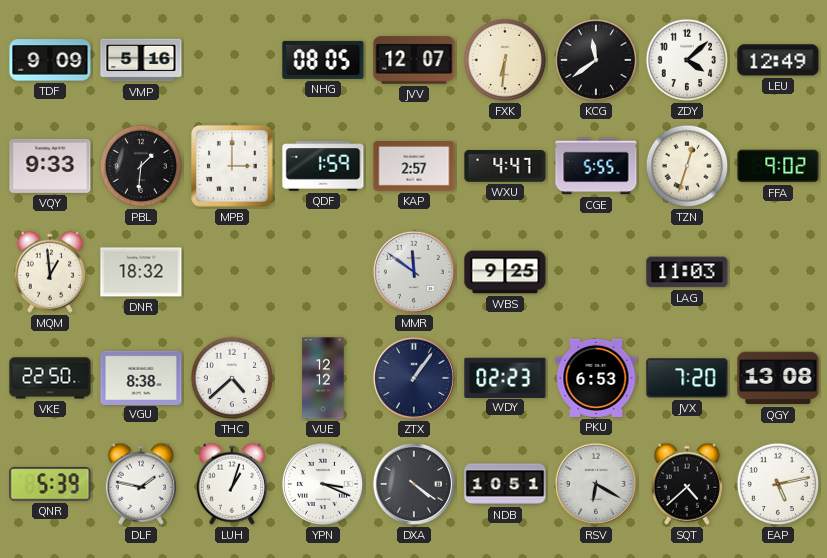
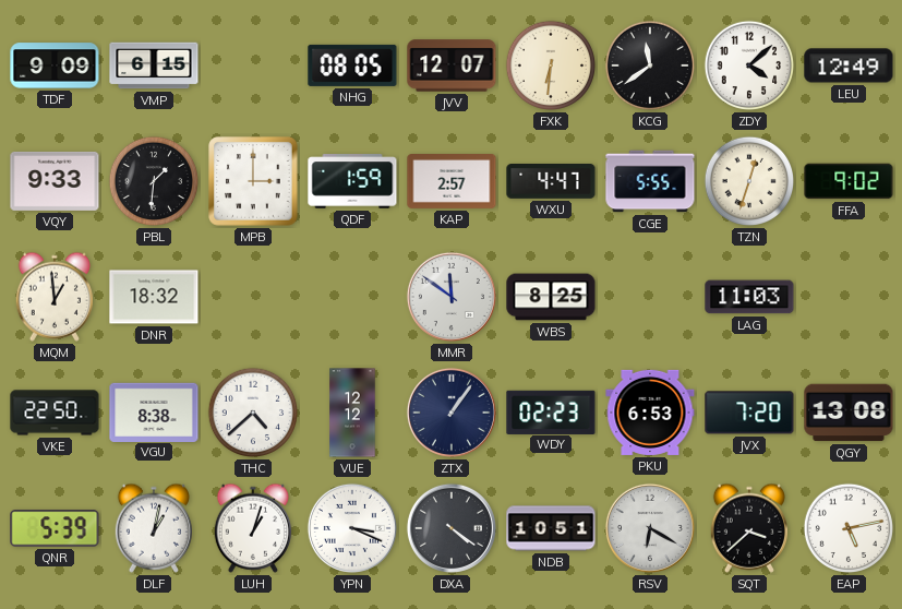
VMP: 5:16 -> 6:15 (154, 65)
WBS: 9:25 -> 8:25 (551, 297)
DLF: 1:47 -> 1:02 (153, 528)
SQT: 4:38 -> 3:38 (748, 528)
